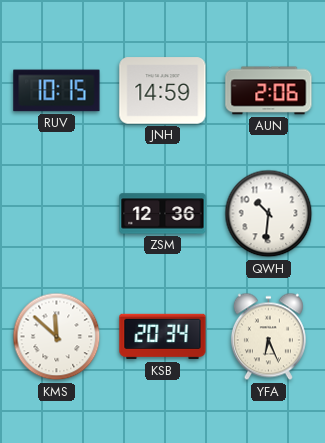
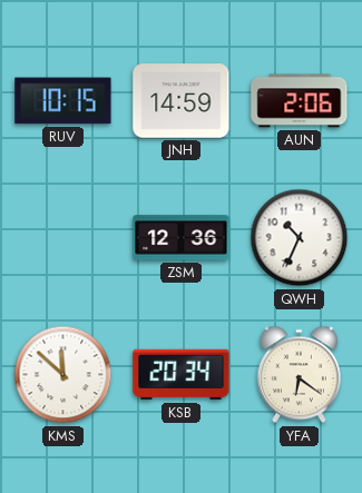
QWH: 10:31 -> 10:34 (300, 238)
YFA: 6:26 -> 6:21 (299, 375)
